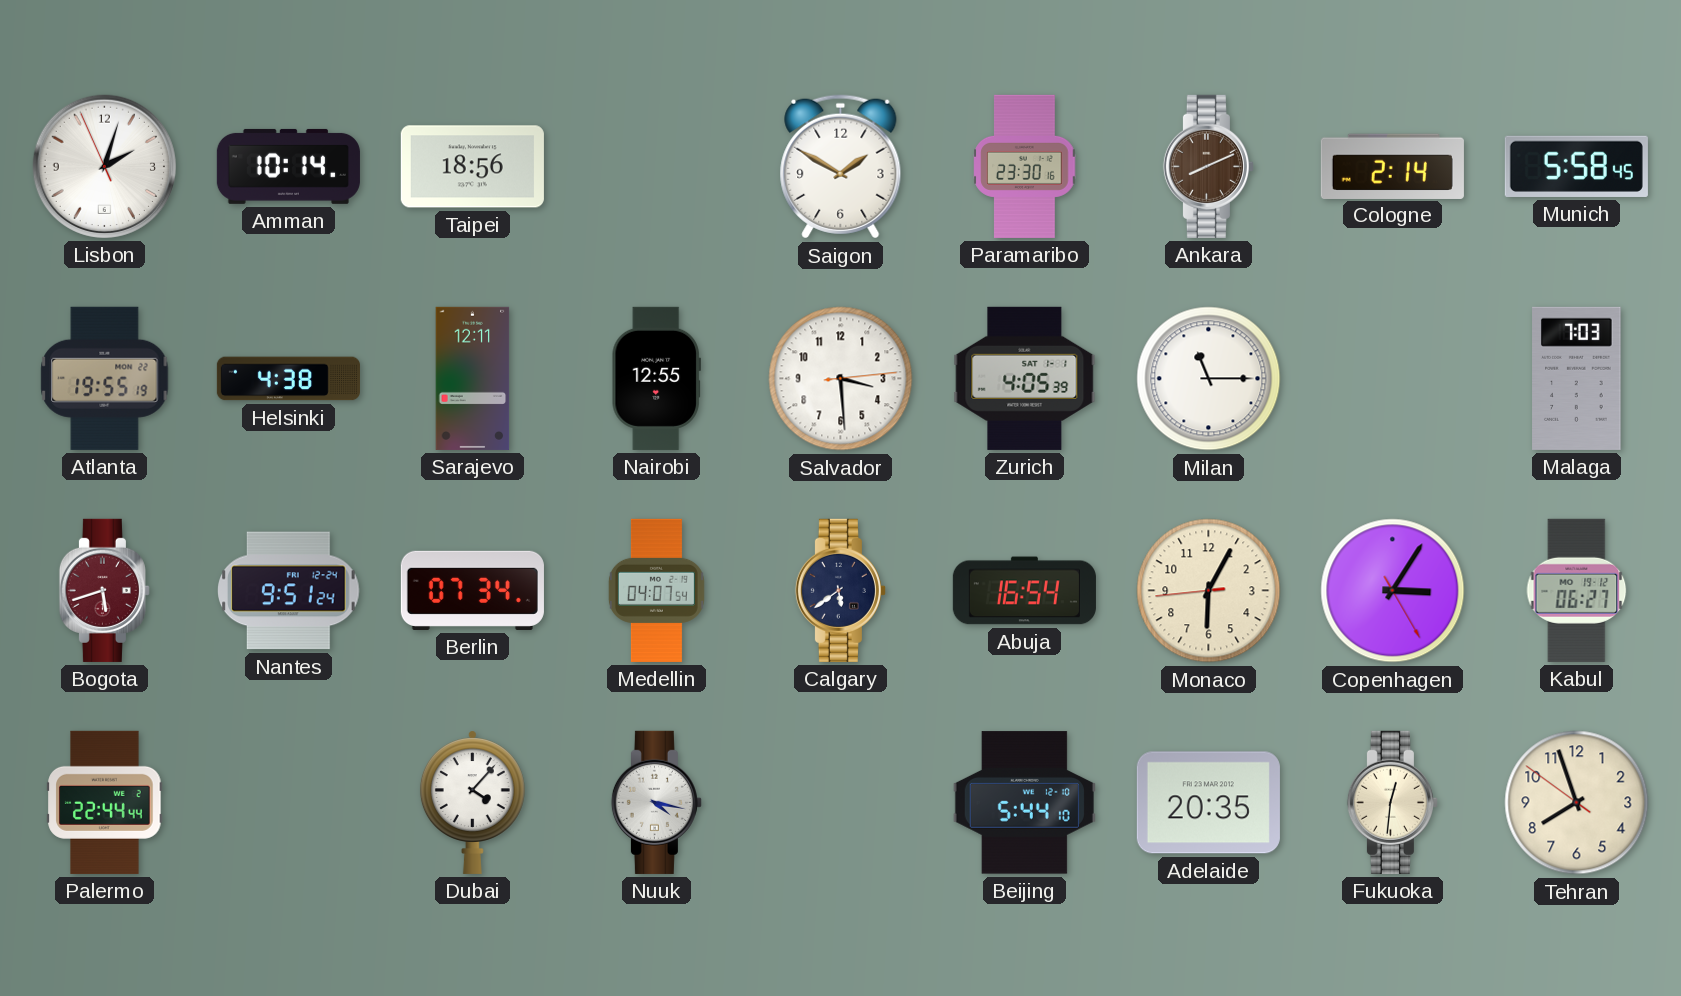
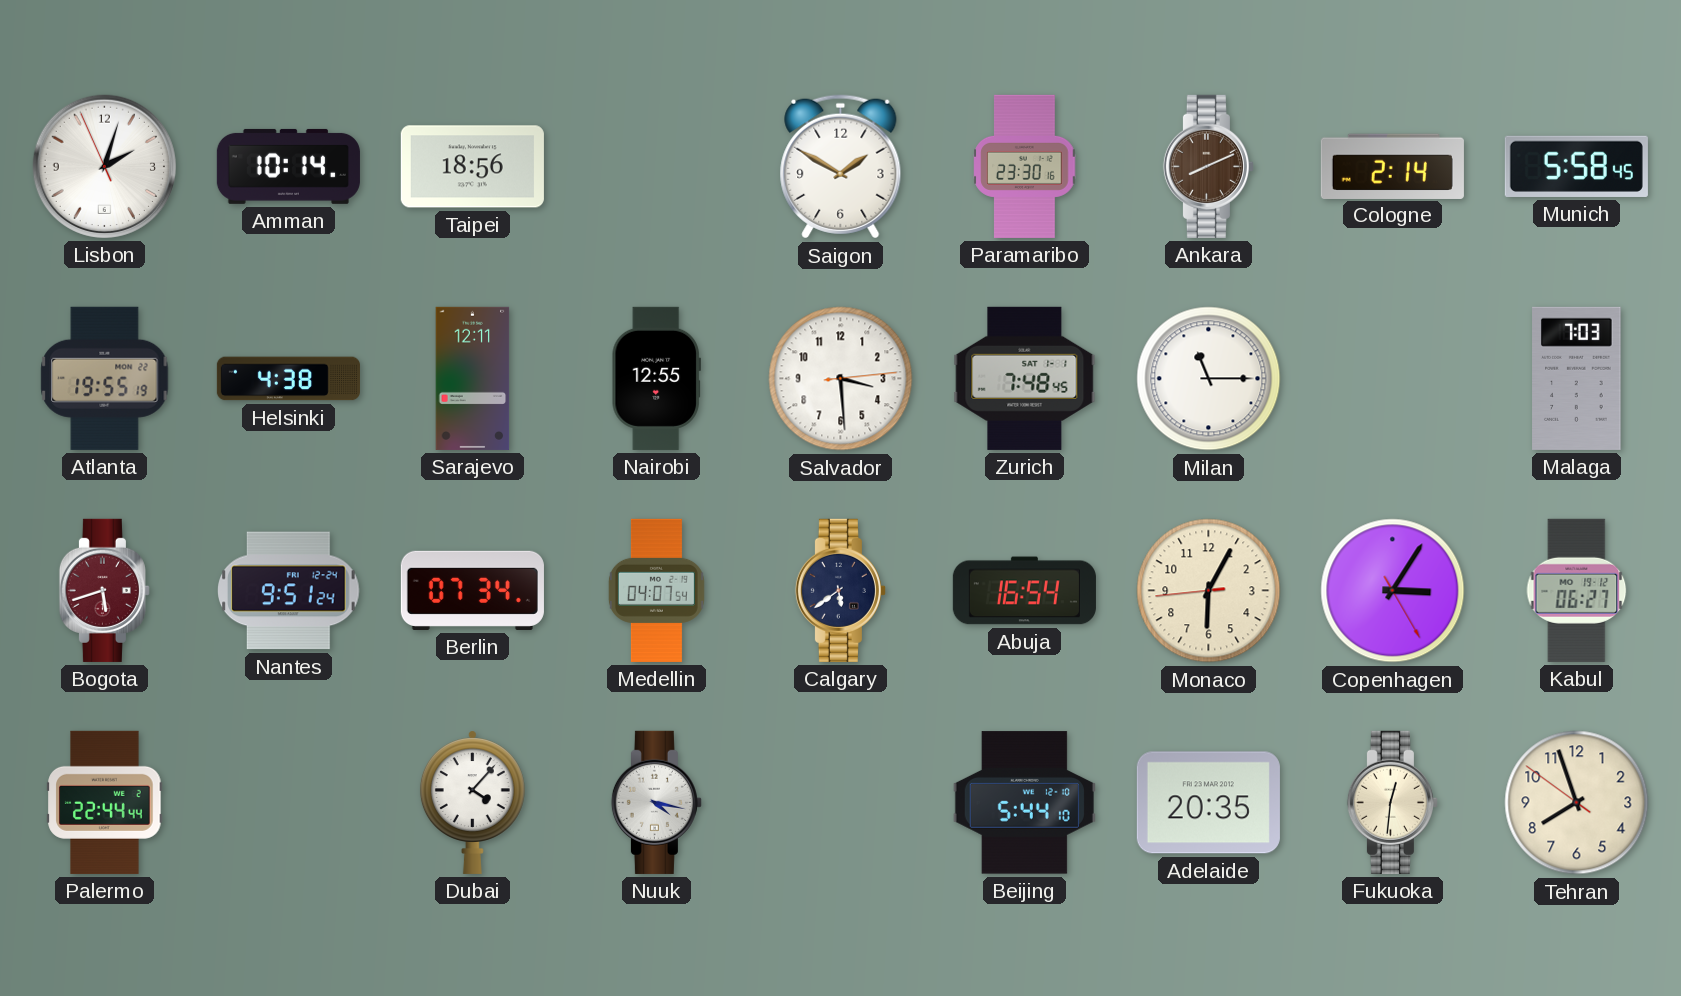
Zurich: 4:05 -> 7:48 (1025, 378)
